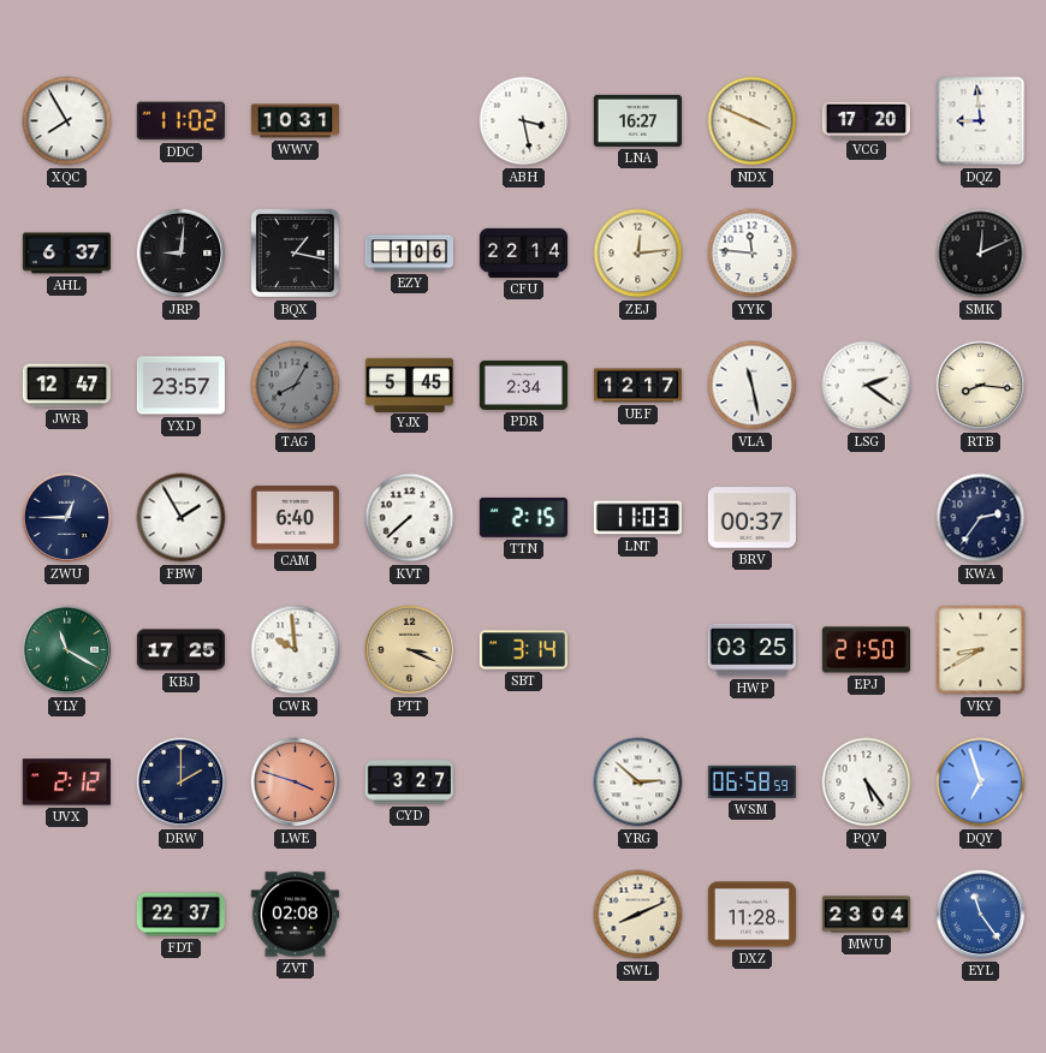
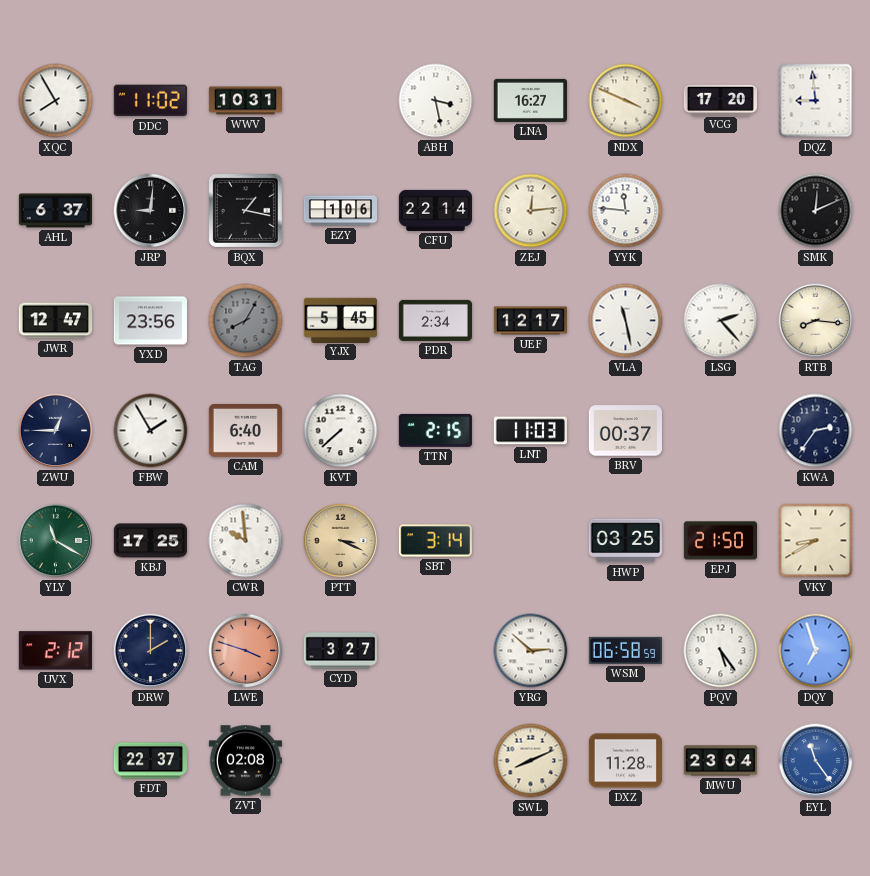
YXD: 23:57 -> 23:56 (150, 321)
LSG: 2:21 -> 2:23 (721, 321)
